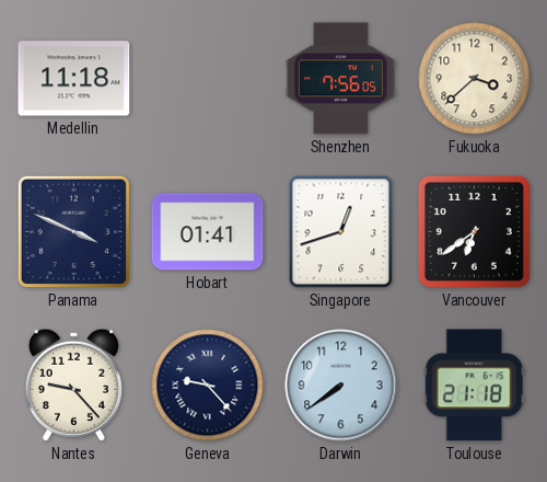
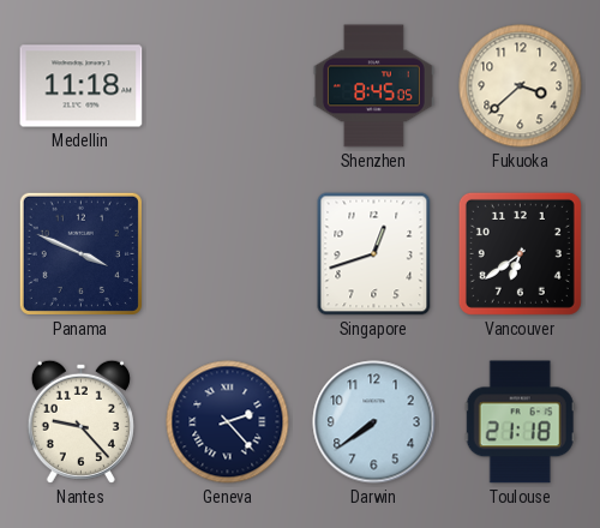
Shenzhen: 7:56 -> 8:45 (373, 86)
Hobart: 01:41 -> none (208, 232)
Geneva: 9:23 -> 2:23 (228, 422)
